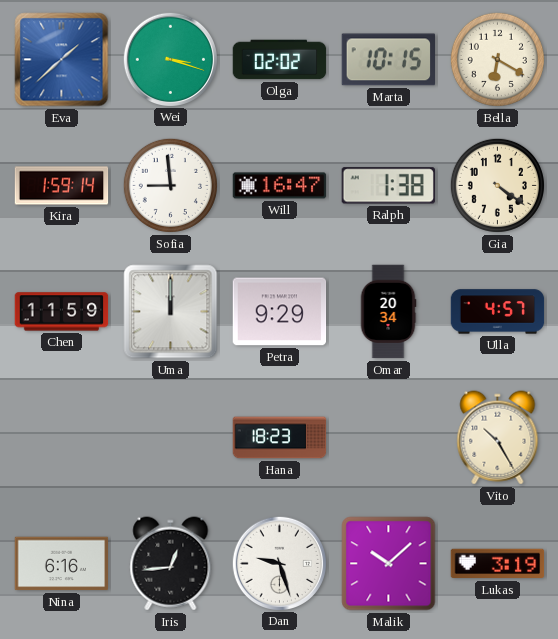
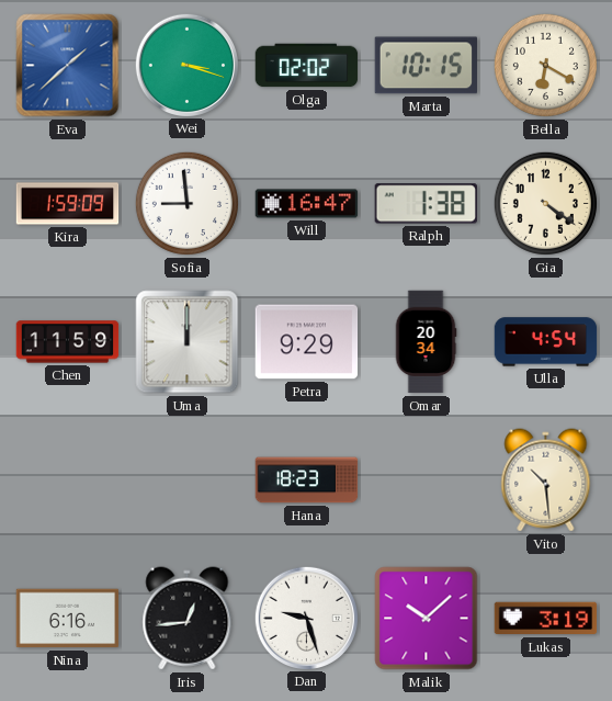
Kira: 1:59:14 -> 1:59:09 (68, 204)
Ulla: 4:57 -> 4:54 (546, 342)
Vito: 10:25 -> 10:29 (546, 480)
